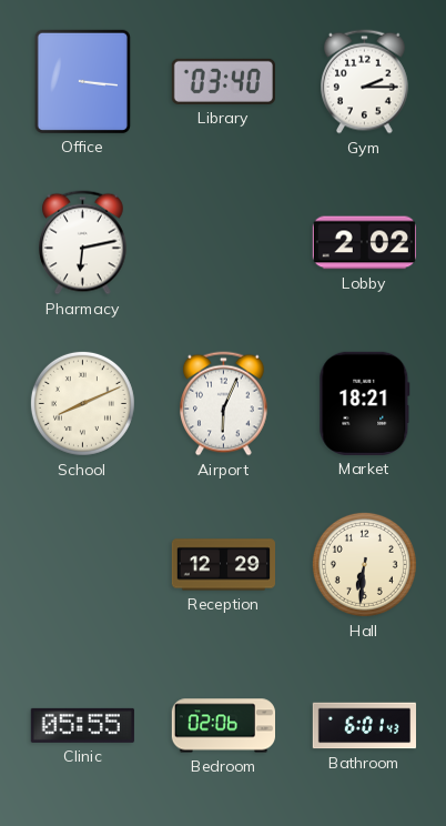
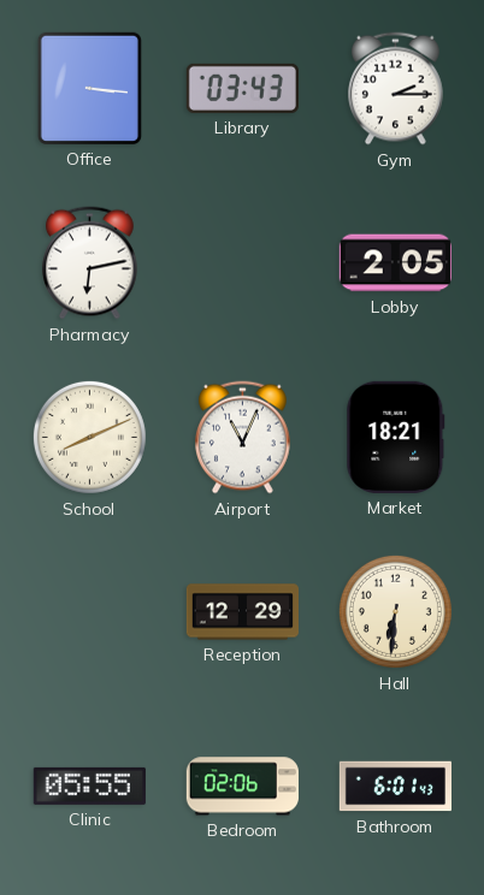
Library: 03:40 -> 03:43 (242, 88)
Lobby: 2:02 -> 2:05 (395, 263)
Airport: 6:04 -> 11:04 (243, 438)
